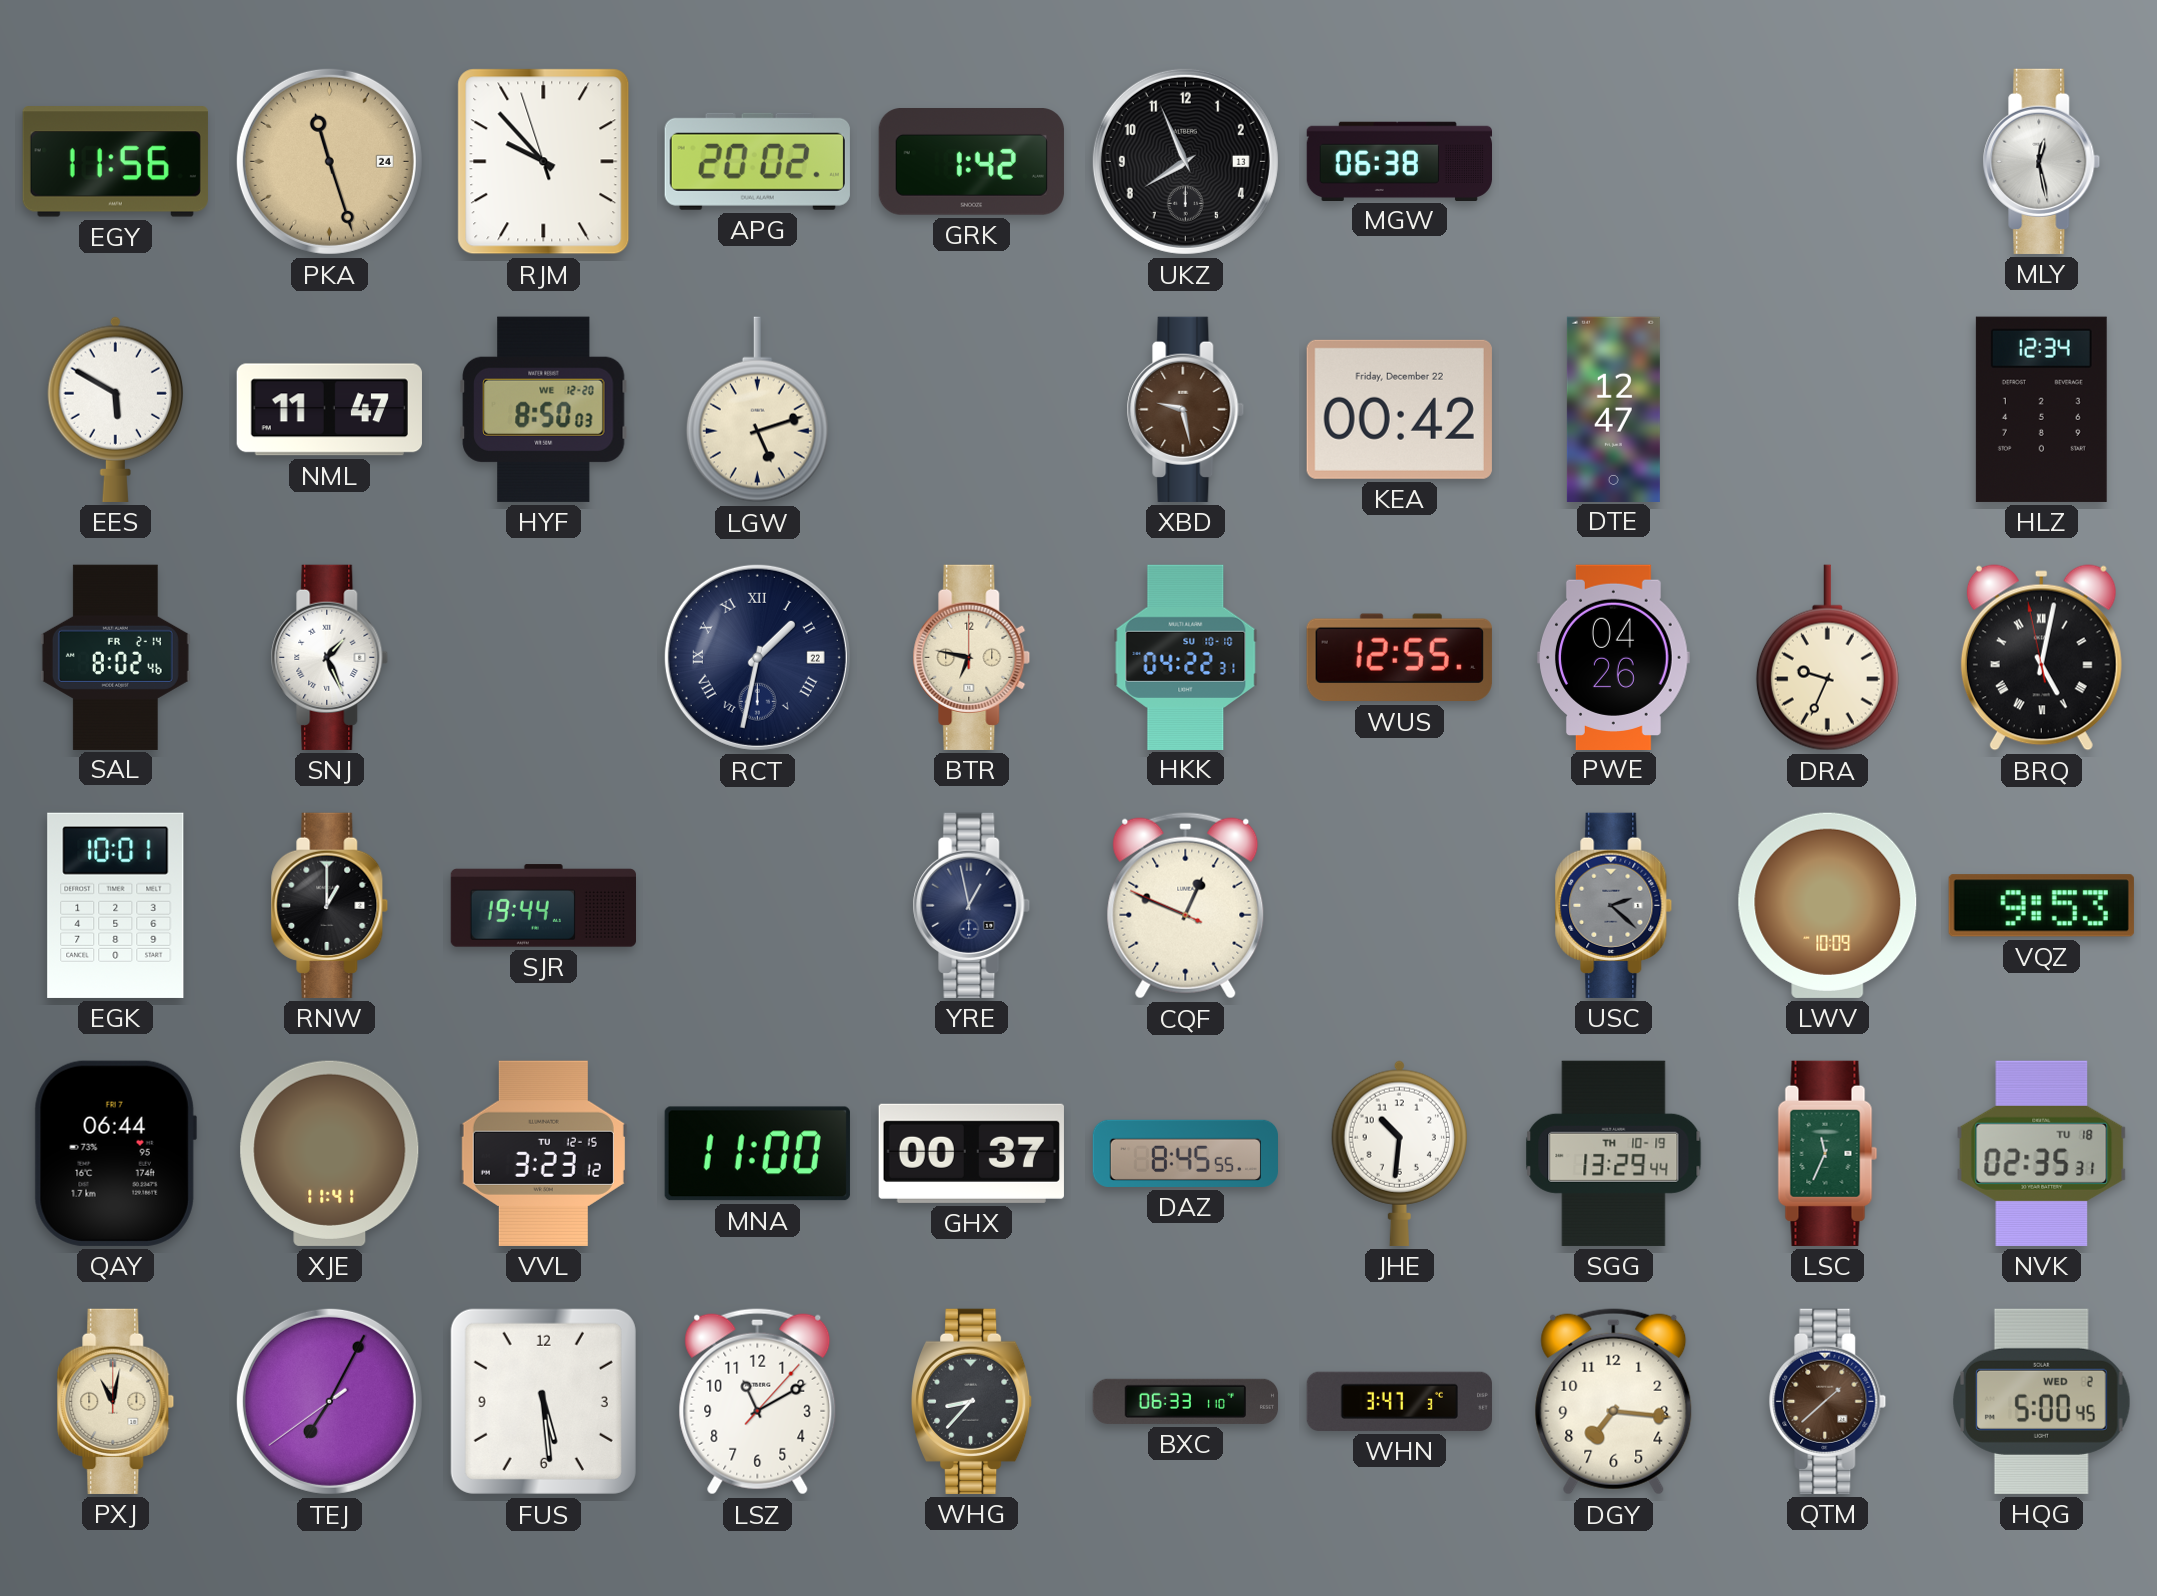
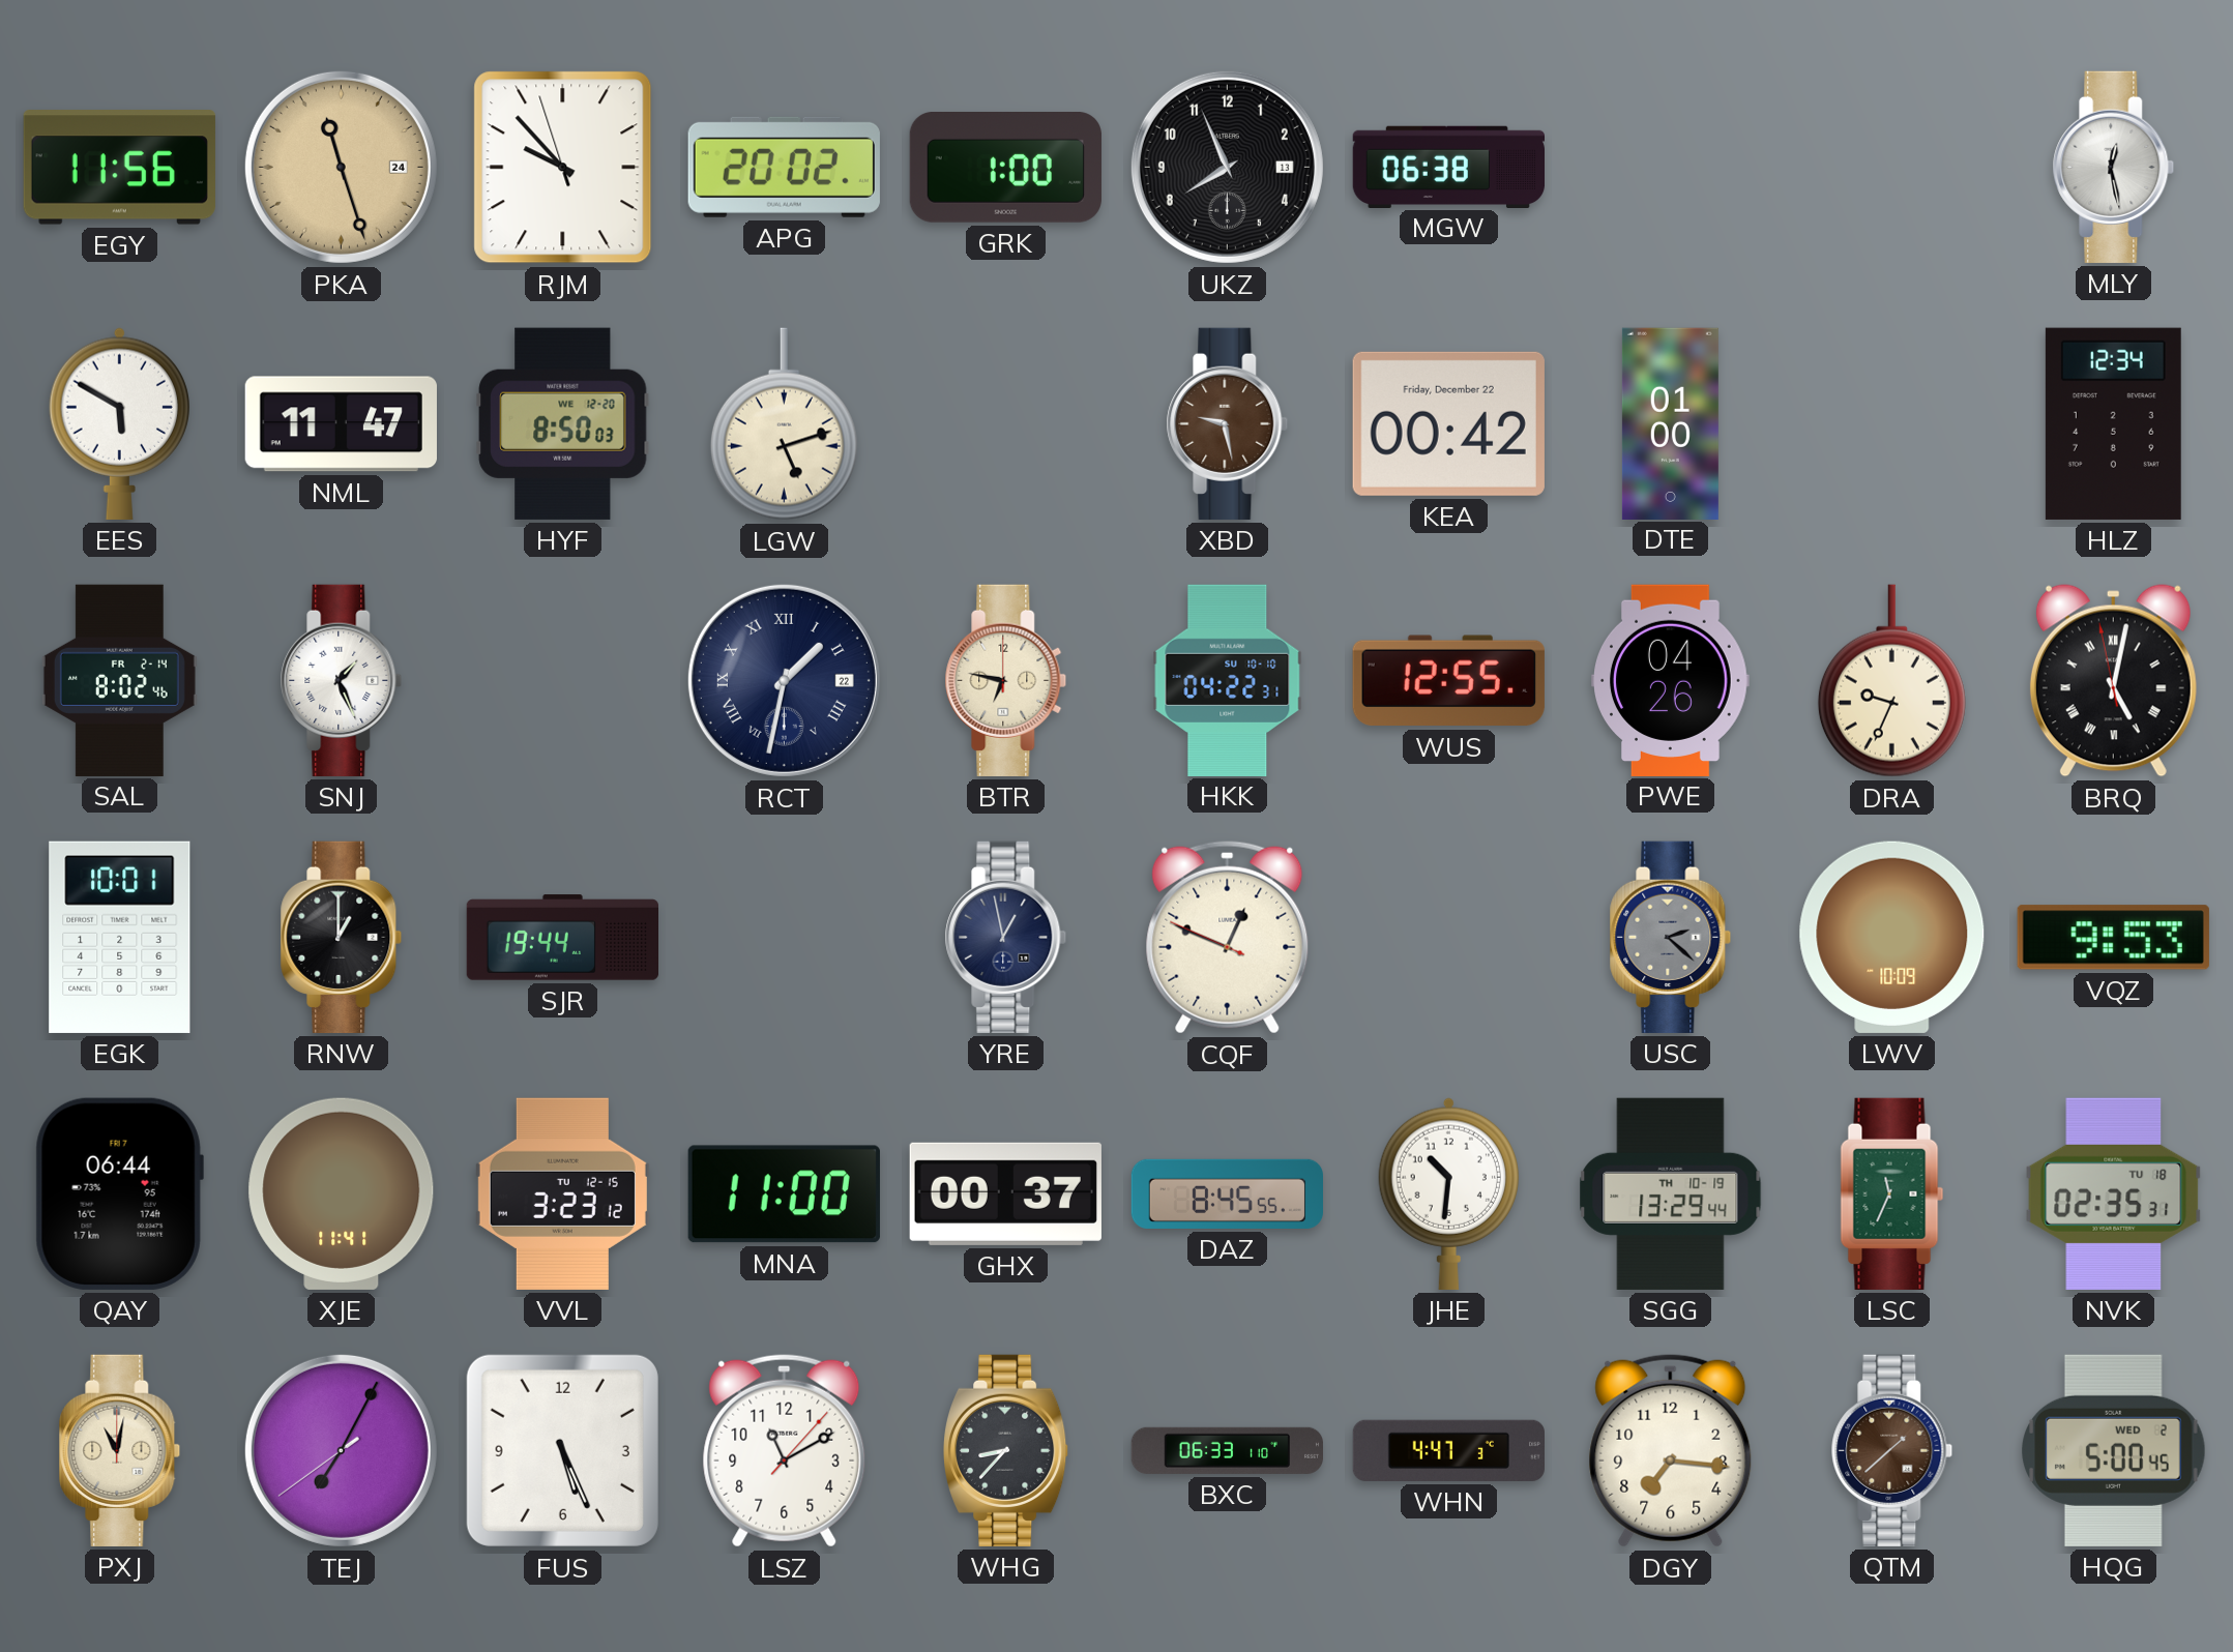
GRK: 1:42 -> 1:00 (1005, 168)
DTE: 12:47 -> 01:00 (1670, 423)
FUS: 5:29 -> 5:26 (562, 1450)
WHN: 3:47 -> 4:47 (1448, 1450)
